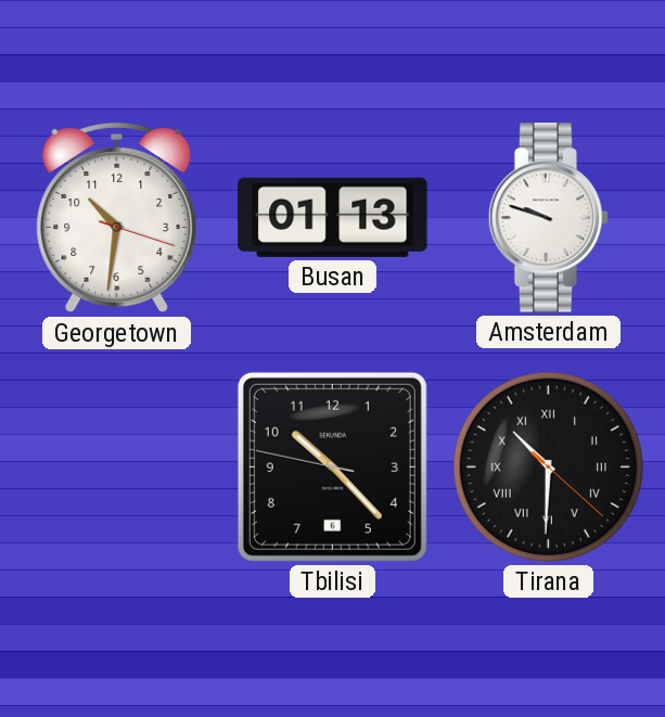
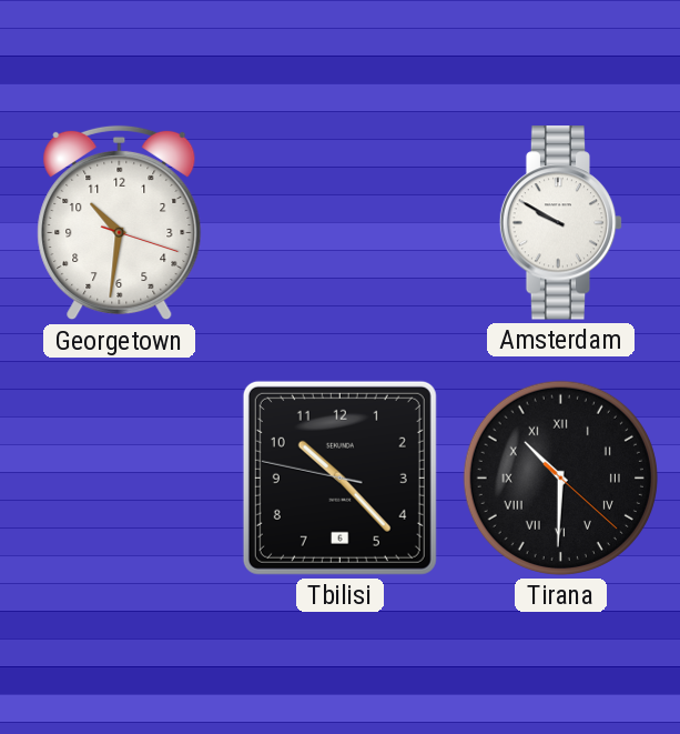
Busan: 01:13 -> none (333, 217)
Amsterdam: 9:48 -> 9:50 (561, 223)
